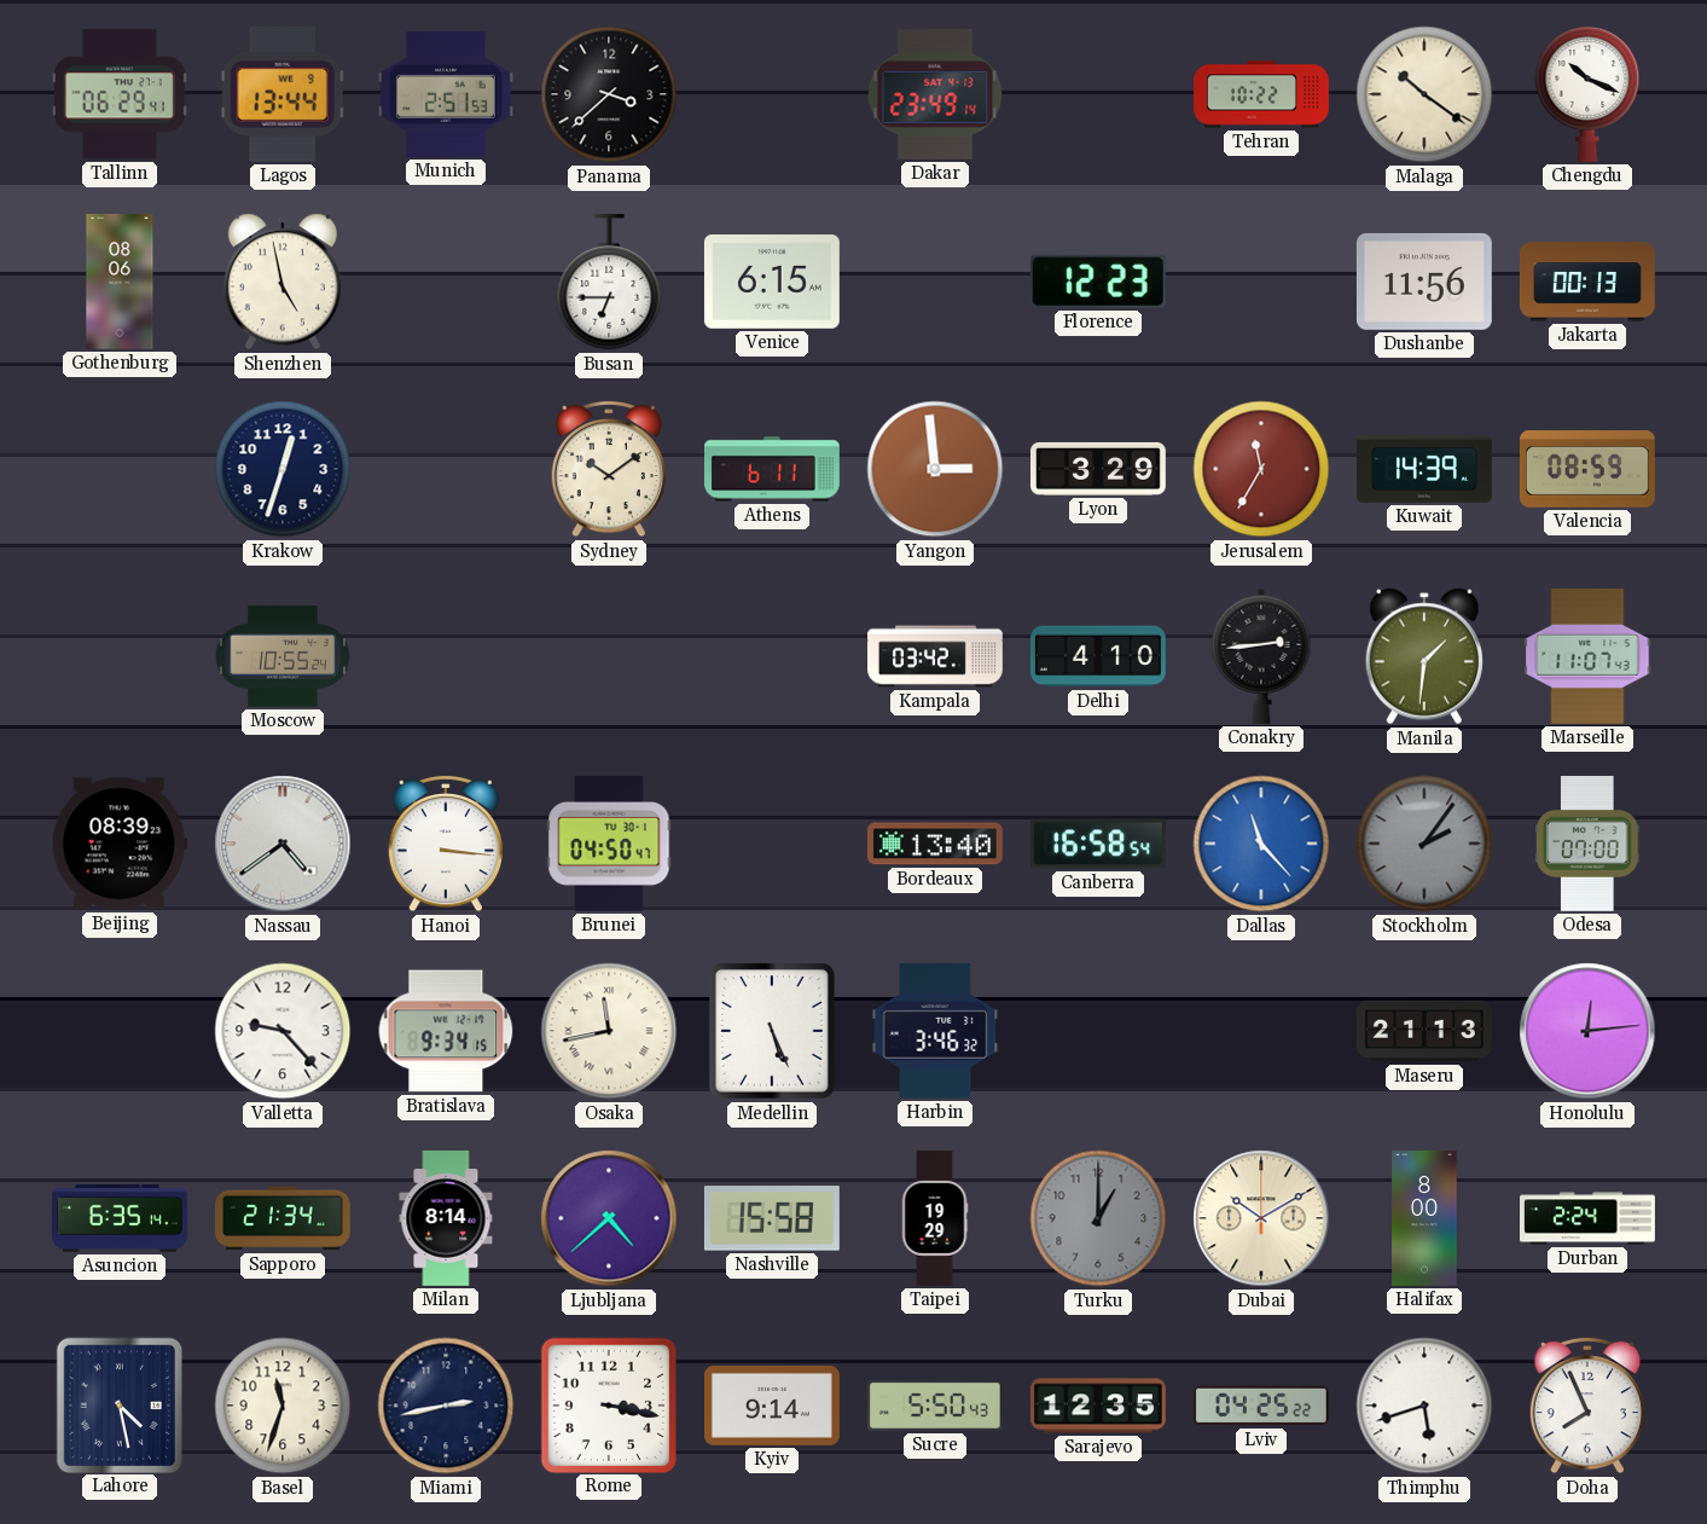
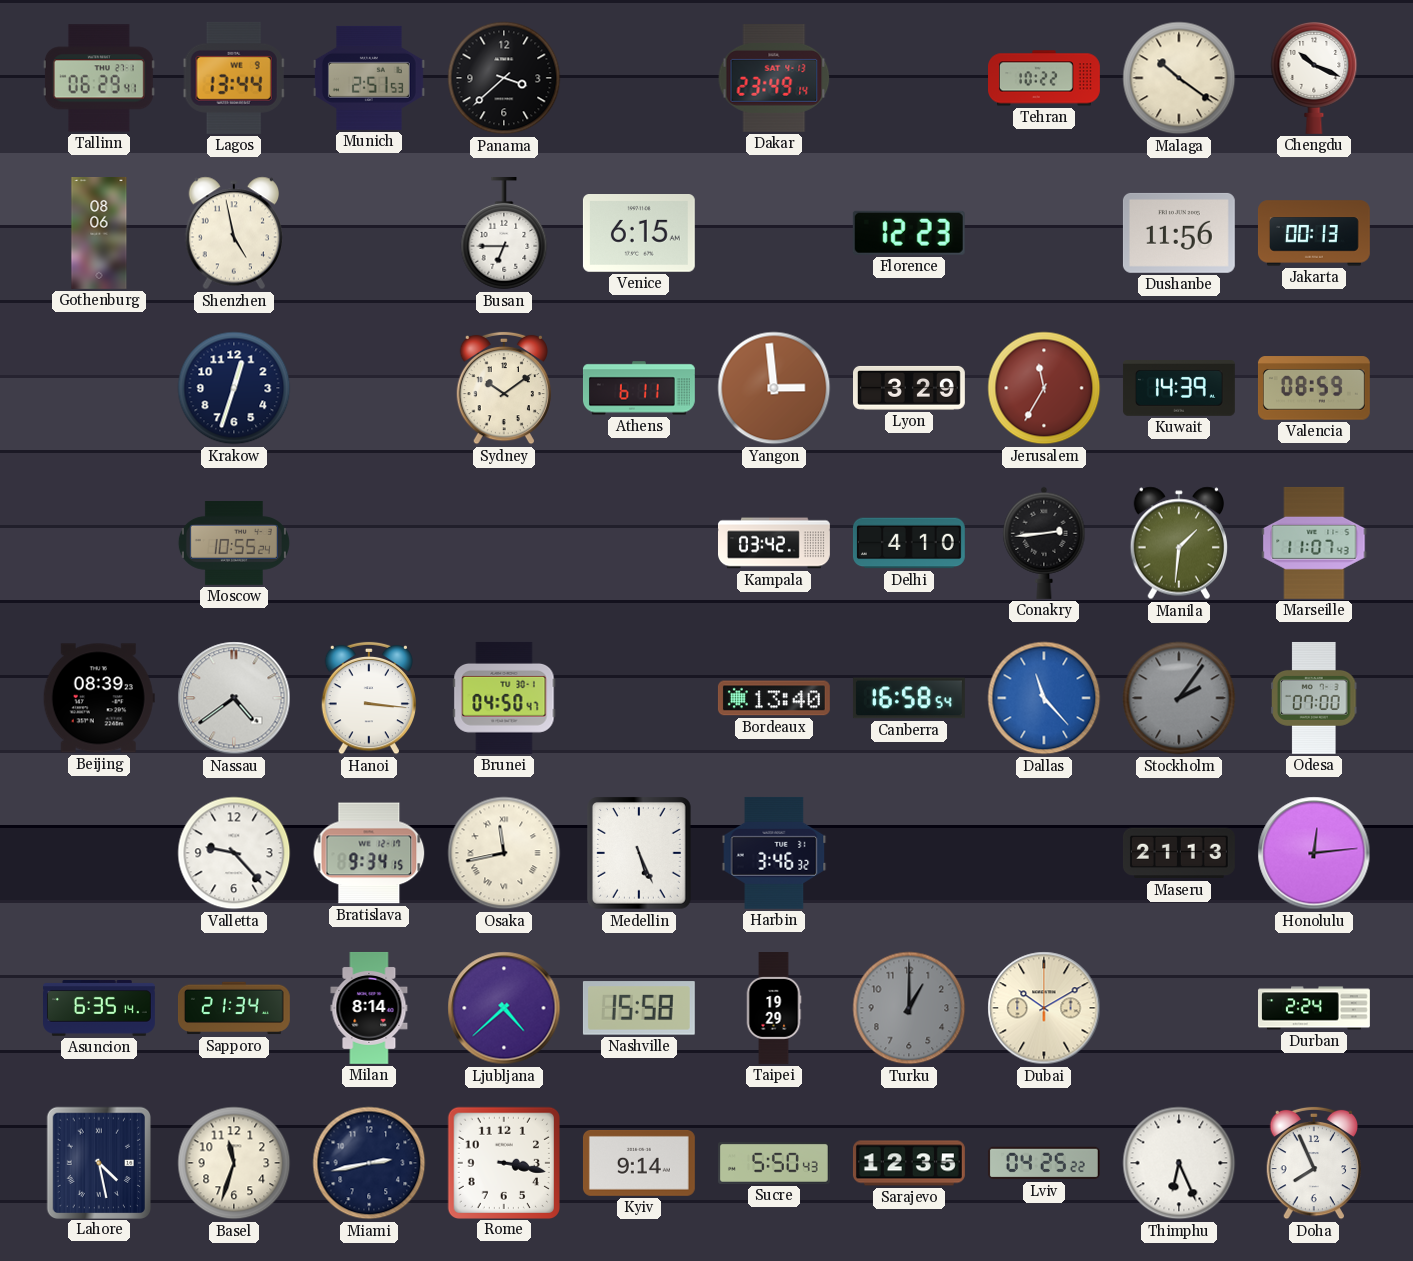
Halifax: 8:00 -> none (1424, 1219)
Thimphu: 5:42 -> 6:26 (1179, 1163)
